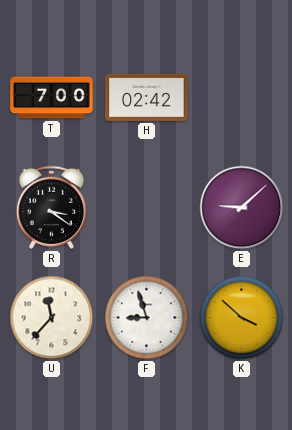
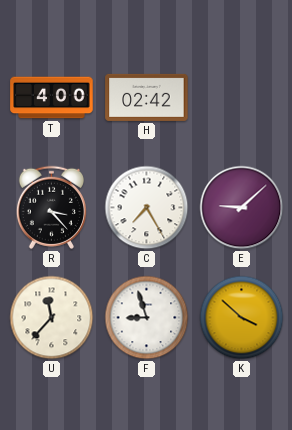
T: 7:00 -> 4:00 (52, 98)
R: 3:21 -> 3:23 (51, 207)
C: none -> 7:25 (147, 208)
